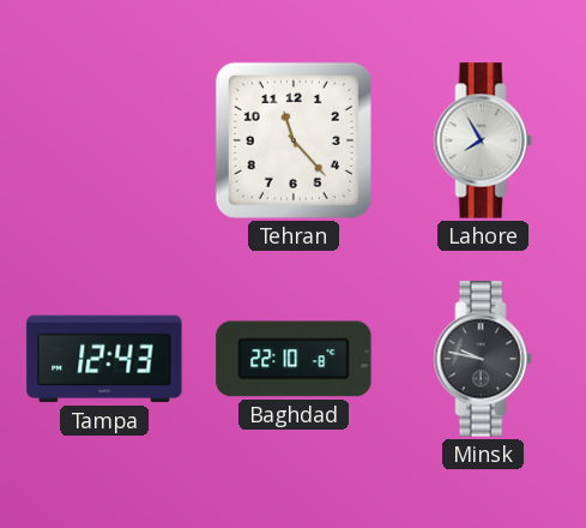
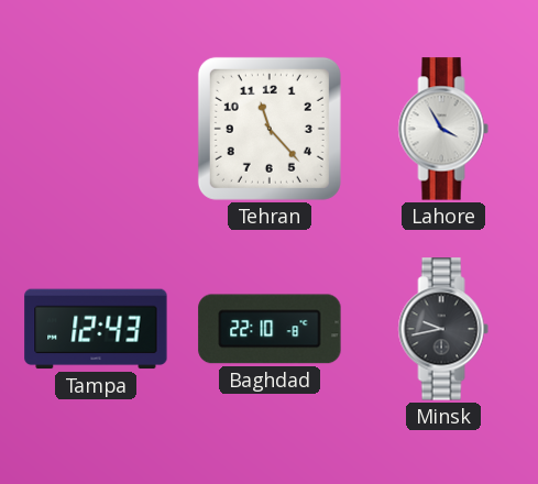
Lahore: 7:55 -> 3:55 (443, 129)
Minsk: 9:47 -> 9:43 (443, 329)
